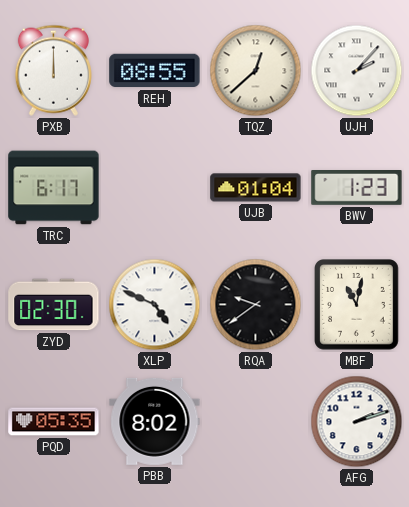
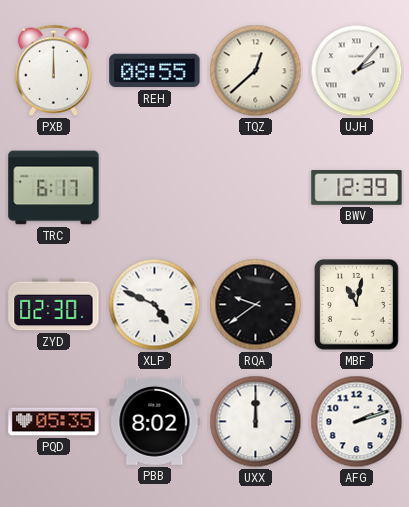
UJB: 01:04 -> none (256, 188)
BWV: 1:23 -> 12:39 (357, 188)
UXX: none -> 12:00 (256, 422)
